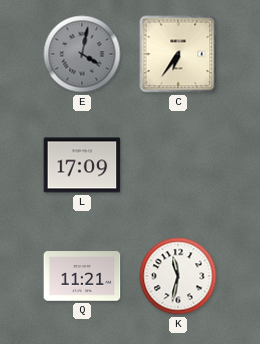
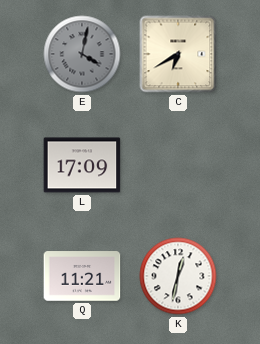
C: 6:36 -> 6:40 (178, 54)
K: 11:32 -> 12:32 (178, 276)
